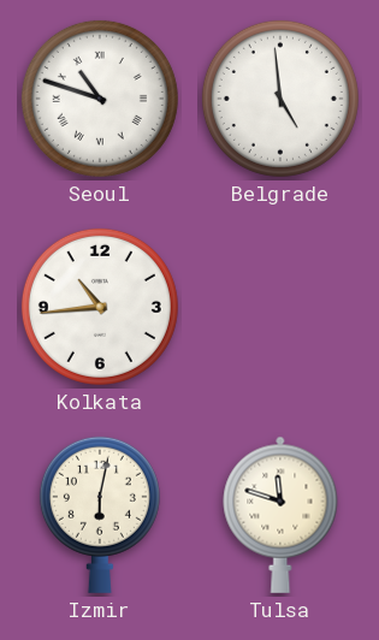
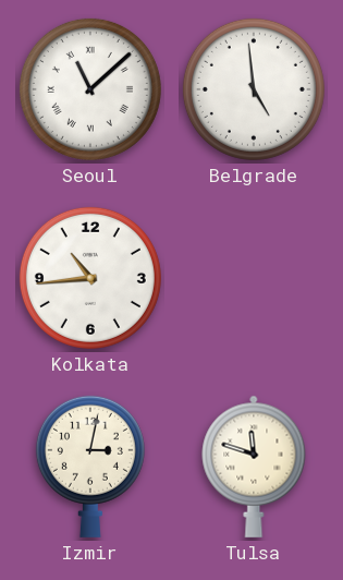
Seoul: 10:48 -> 11:08 (90, 89)
Izmir: 6:02 -> 3:02 (90, 467)
